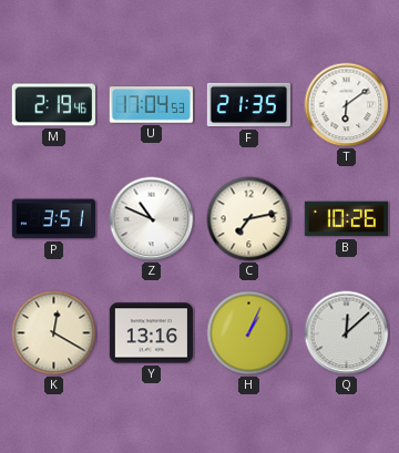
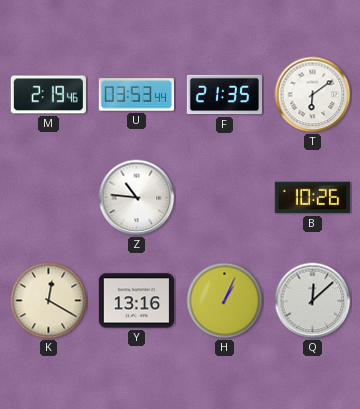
U: 17:04 -> 03:53 (136, 95)
P: 3:51 -> none (53, 219)
Z: 10:49 -> 10:46 (137, 198)
C: 7:13 -> none (249, 219)
